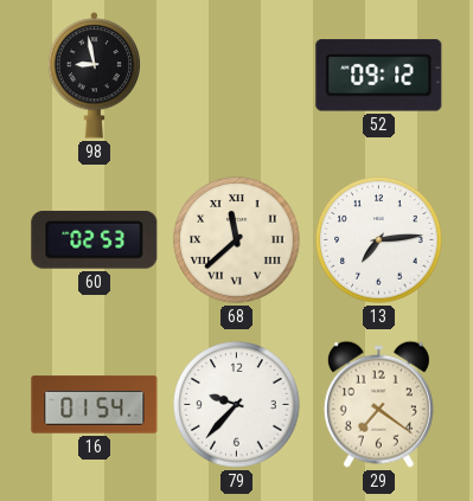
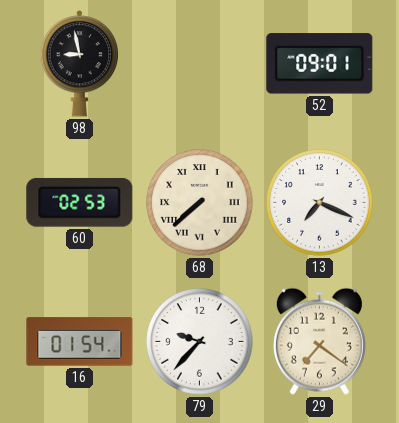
52: 09:12 -> 09:01 (320, 64)
68: 11:38 -> 7:38 (200, 203)
13: 7:14 -> 7:19 (320, 203)
